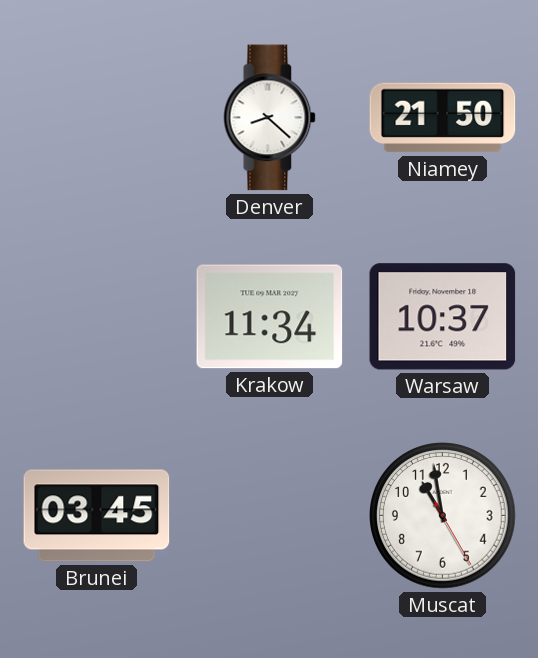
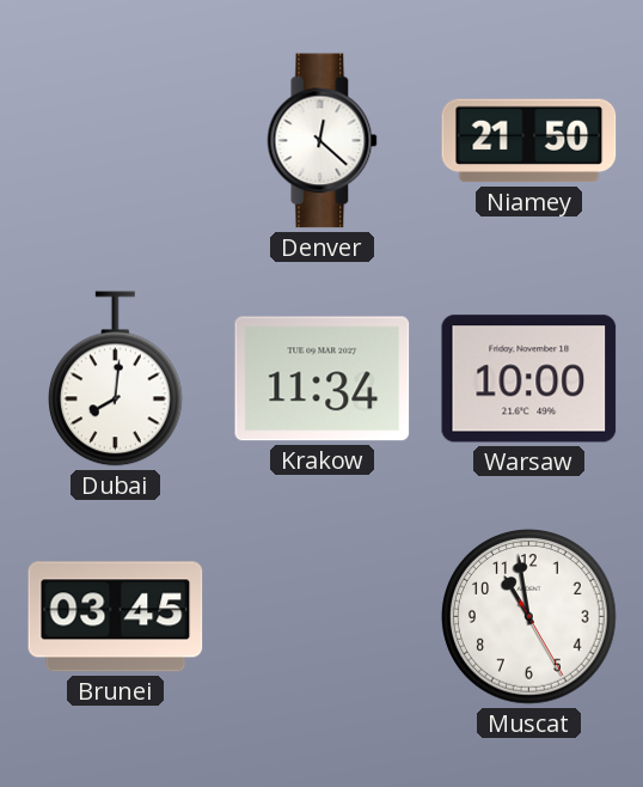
Denver: 8:22 -> 12:22 (323, 141)
Dubai: none -> 8:01 (116, 379)
Warsaw: 10:37 -> 10:00 (529, 379)
